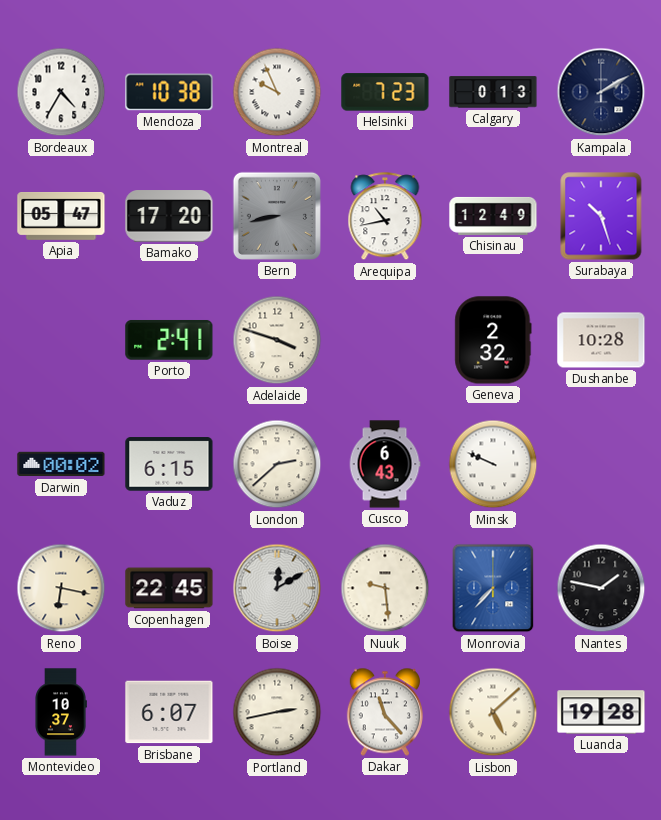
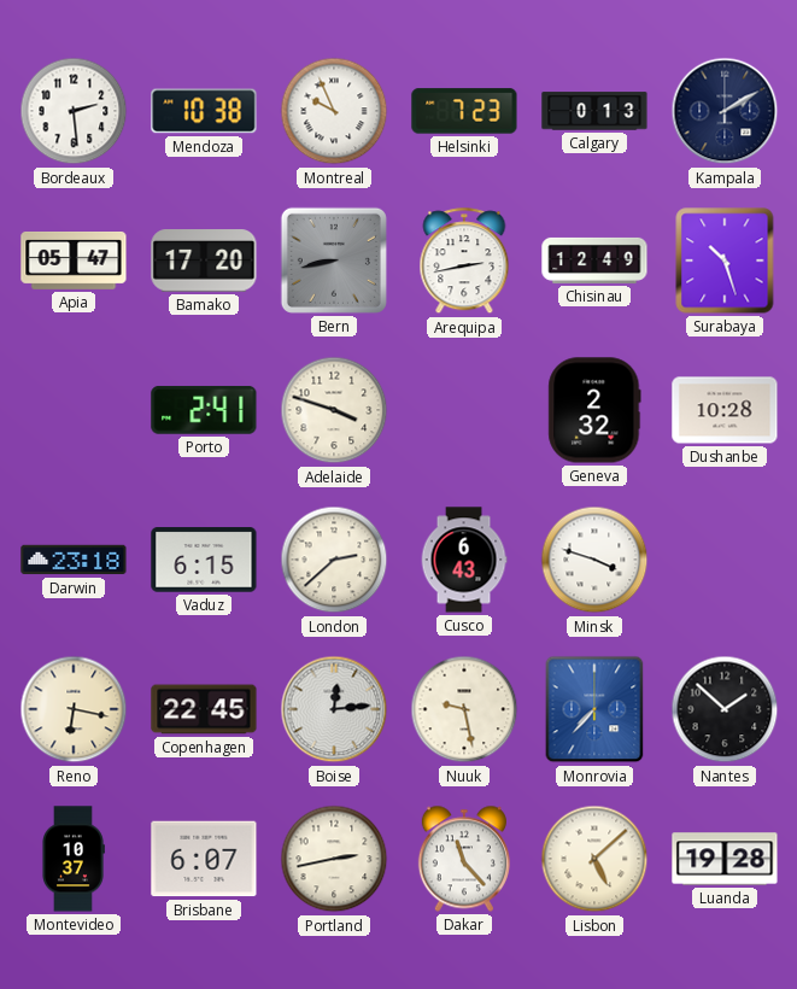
Bordeaux: 4:35 -> 2:29 (74, 111)
Arequipa: 10:43 -> 2:43 (464, 262)
Darwin: 00:02 -> 23:18 (74, 560)
Minsk: 9:49 -> 3:48 (594, 560)
Boise: 12:10 -> 12:14 (334, 709)
Nuuk: 9:29 -> 9:28 (464, 709)
Nantes: 1:47 -> 1:52 (725, 709)
